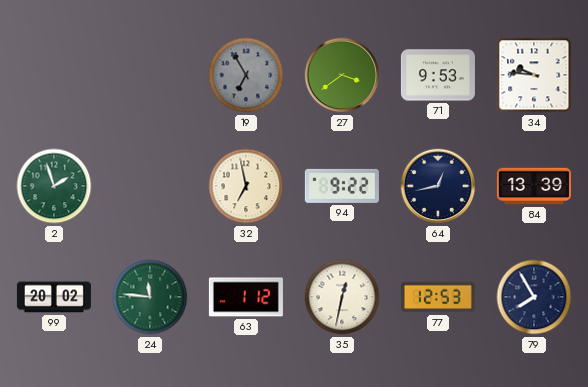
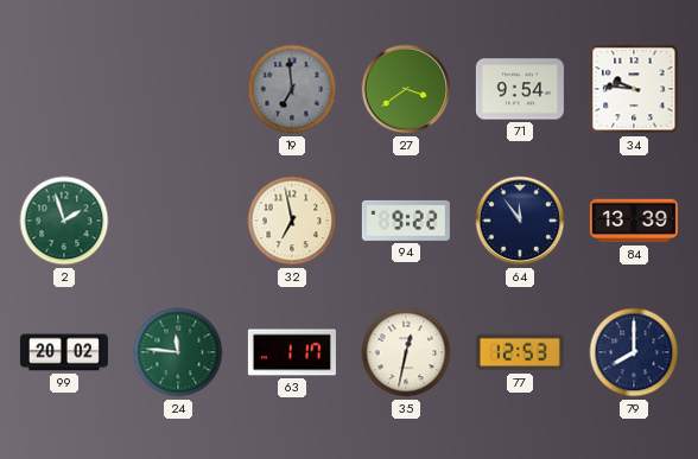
19: 6:55 -> 6:59 (292, 89)
71: 9:53 -> 9:54 (520, 89)
64: 12:43 -> 11:54 (520, 221)
63: 1:12 -> 1:17 (292, 352)
79: 7:55 -> 8:00 (634, 352)
